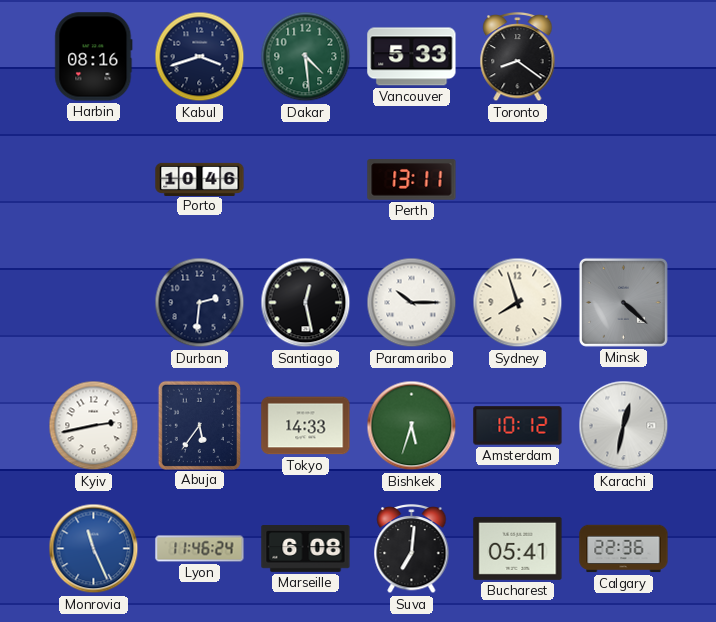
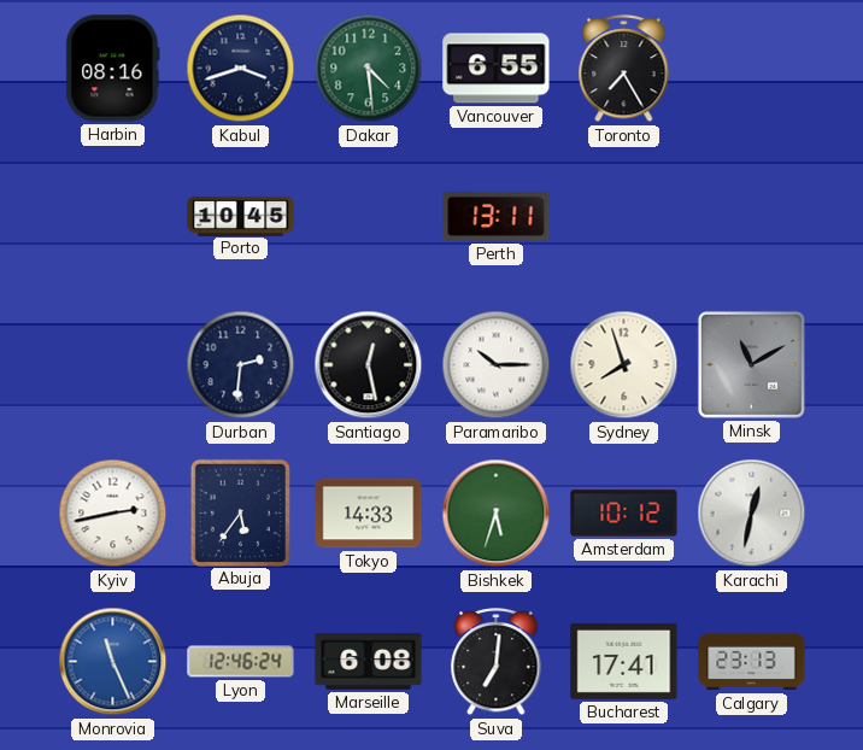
Vancouver: 5:33 -> 6:55 (497, 69)
Toronto: 8:21 -> 7:25 (624, 70)
Porto: 10:46 -> 10:45 (241, 216)
Minsk: 4:22 -> 11:10 (751, 364)
Lyon: 11:46 -> 12:46 (241, 662)
Bucharest: 05:41 -> 17:41 (624, 661)
Calgary: 22:36 -> 23:13 (752, 662)
